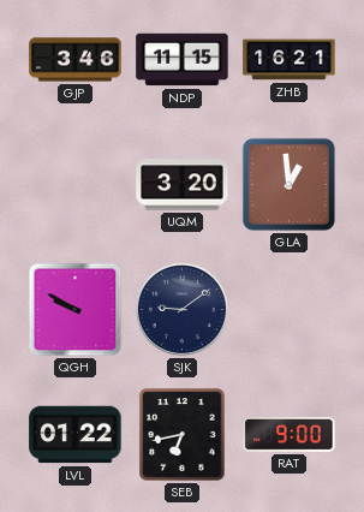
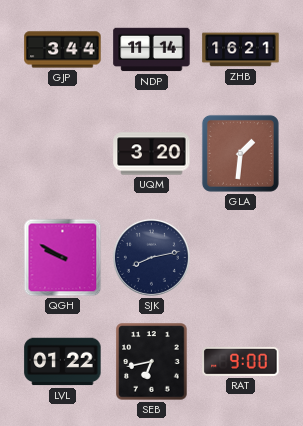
GJP: 3:46 -> 3:44 (63, 50)
NDP: 11:15 -> 11:14 (152, 50)
GLA: 12:59 -> 1:31 (240, 153)
SJK: 9:09 -> 8:13 (151, 257)
